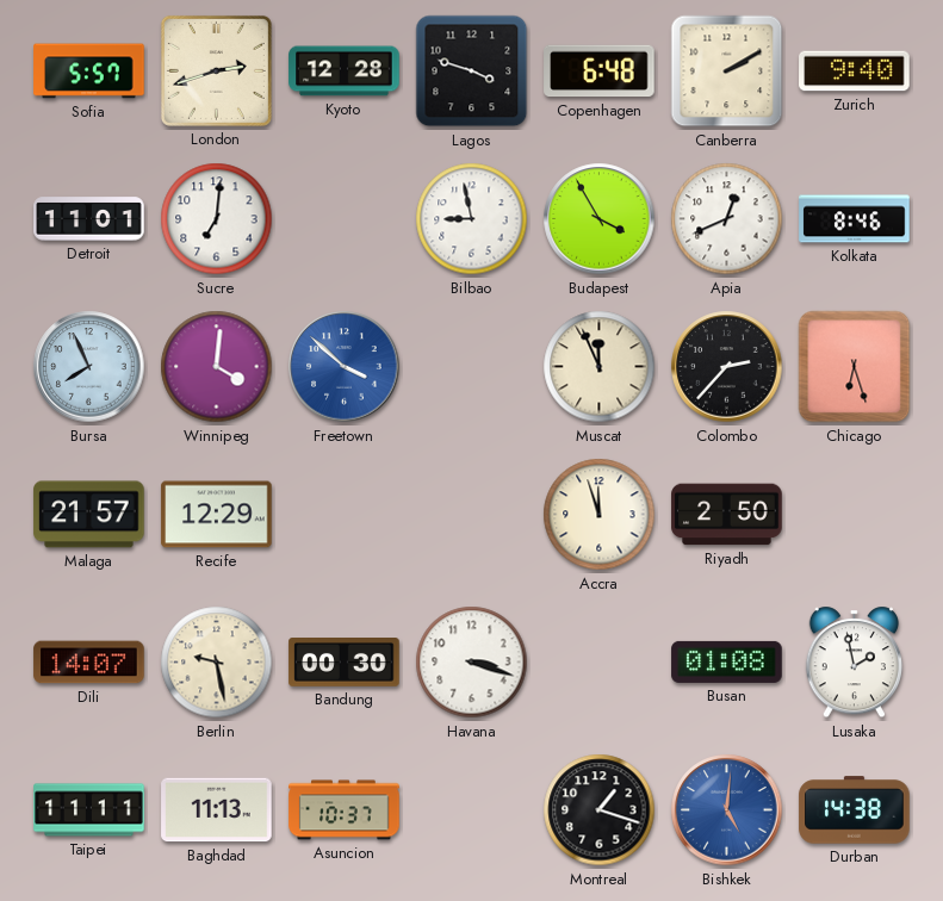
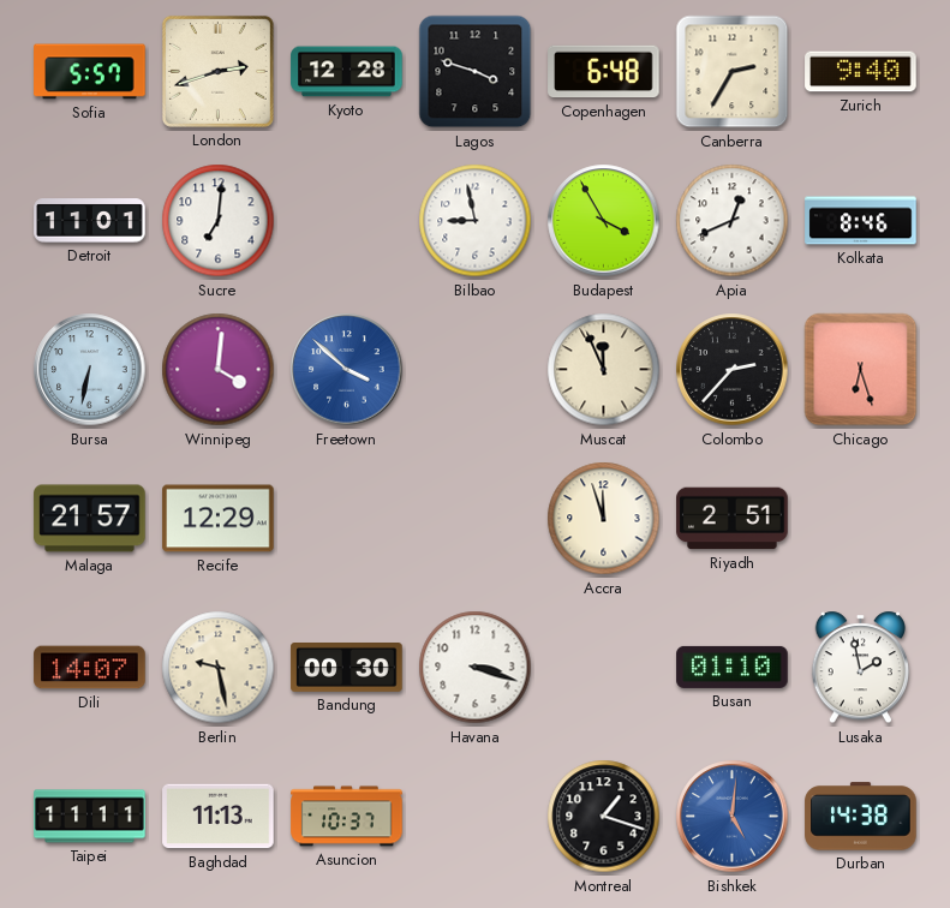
Canberra: 2:10 -> 2:35 (733, 72)
Bursa: 7:56 -> 6:32 (90, 370)
Riyadh: 2:50 -> 2:51 (733, 519)
Busan: 01:08 -> 01:10 (733, 667)
